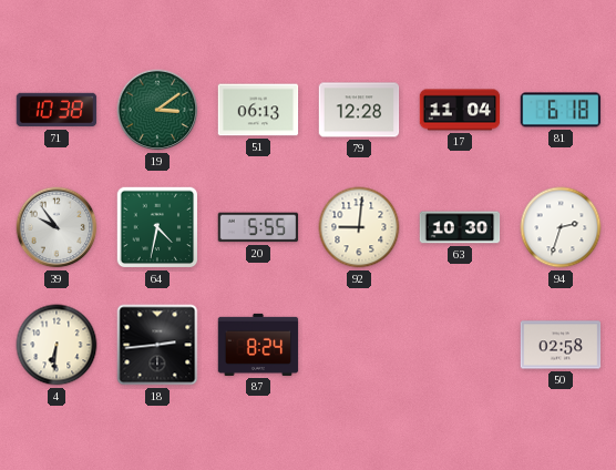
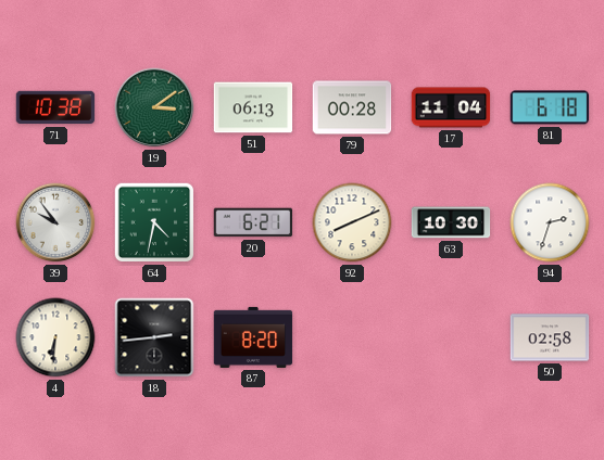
79: 12:28 -> 00:28 (352, 107)
20: 5:55 -> 6:21 (253, 222)
92: 9:01 -> 8:11 (352, 222)
87: 8:24 -> 8:20 (253, 337)
